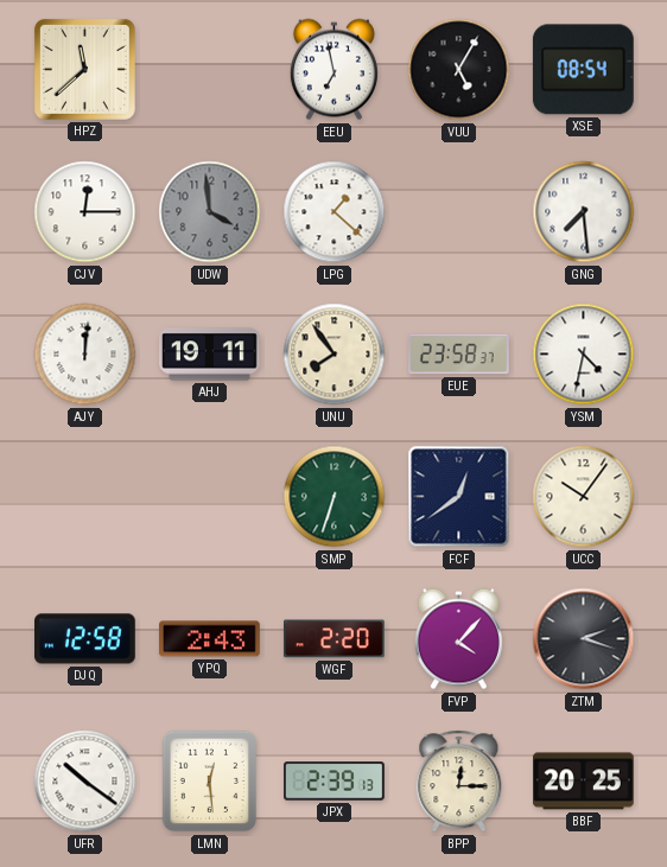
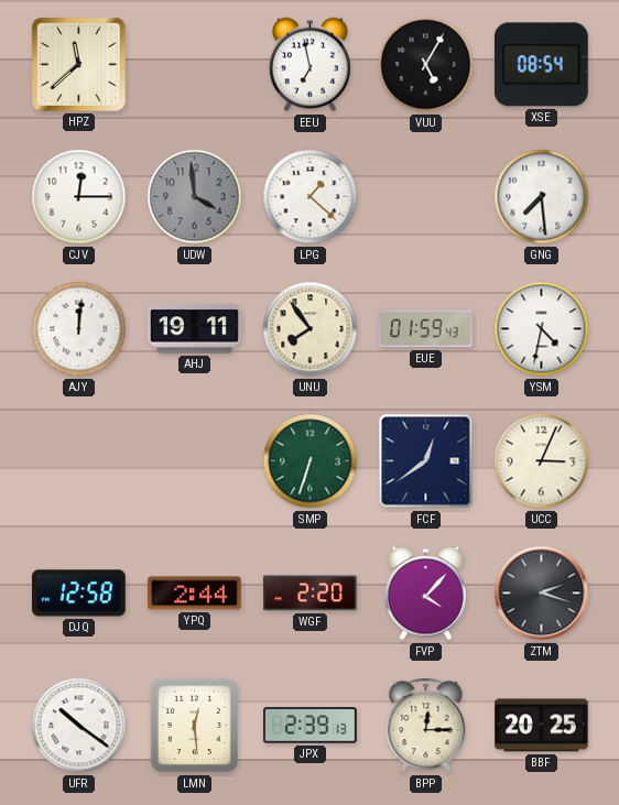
EUE: 23:58 -> 01:59 (426, 329)
UCC: 10:06 -> 3:04 (542, 461)
YPQ: 2:43 -> 2:44 (195, 594)
